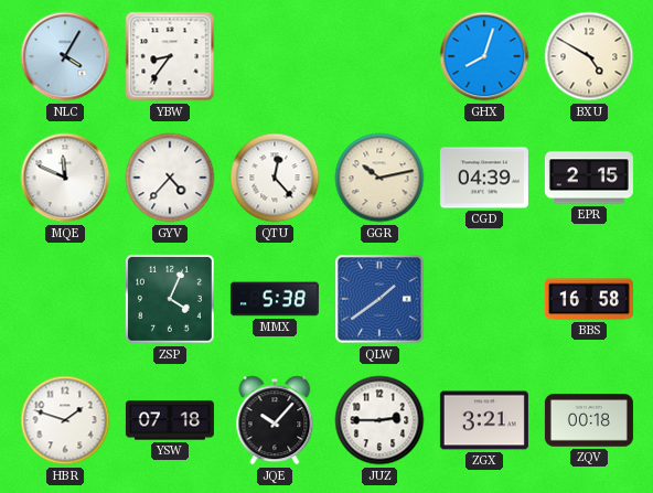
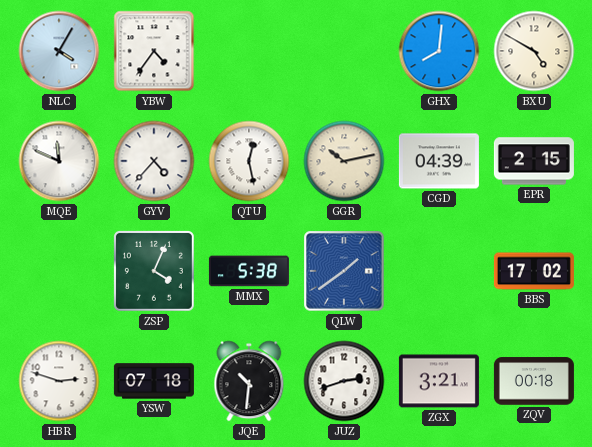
YBW: 8:36 -> 4:36 (154, 51)
GHX: 8:03 -> 8:01 (439, 51)
QTU: 12:23 -> 12:28 (249, 161)
BBS: 16:58 -> 17:02 (534, 271)
HBR: 1:48 -> 2:48 (59, 381)
JQE: 10:07 -> 10:31 (249, 381)
JUZ: 2:45 -> 2:42 (344, 381)
